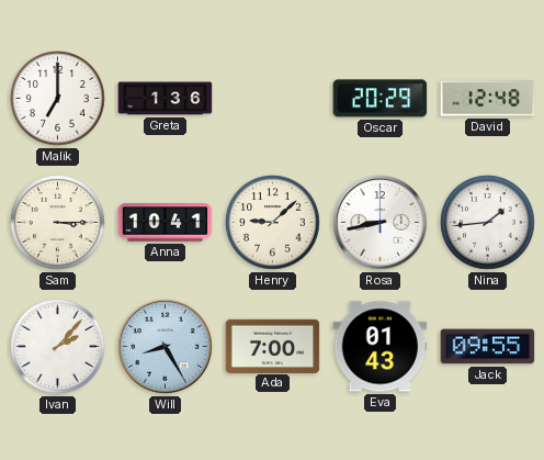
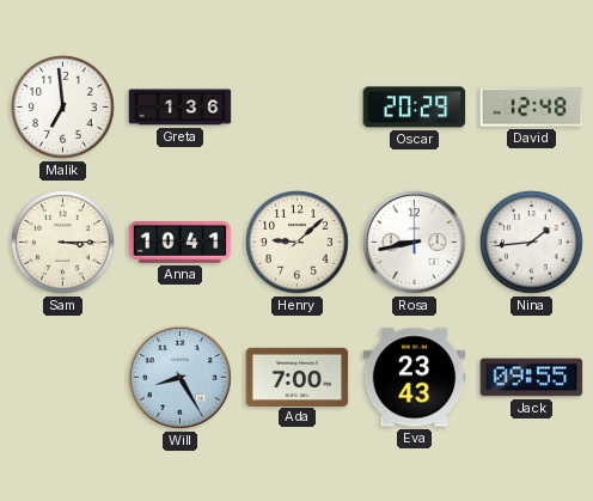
Malik: 7:00 -> 6:59 (63, 108)
Ivan: 2:07 -> none (58, 347)
Eva: 01:43 -> 23:43 (415, 378)
